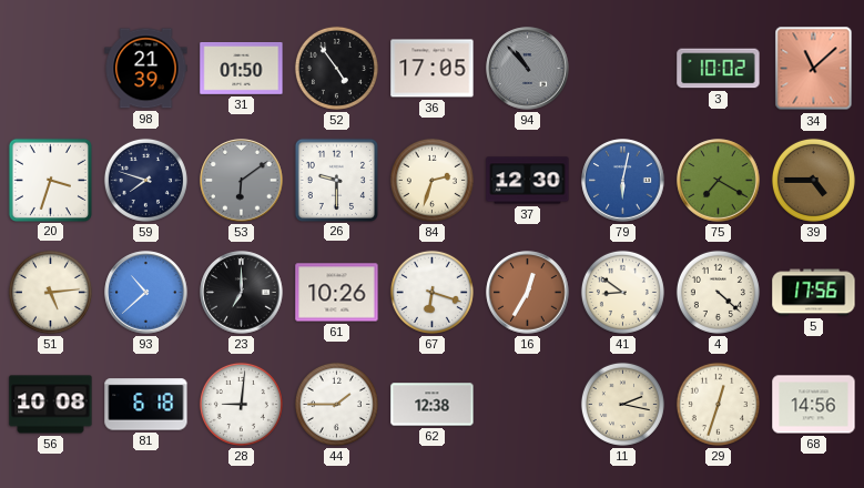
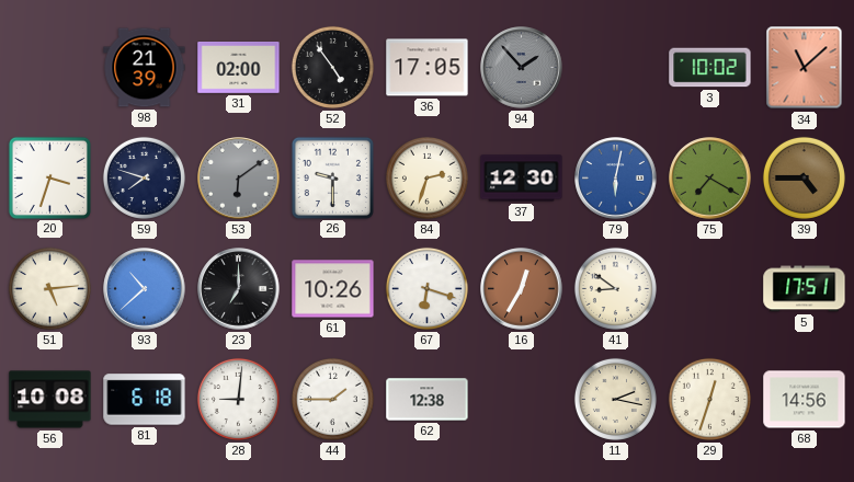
31: 01:50 -> 02:00 (239, 68)
94: 10:53 -> 1:53 (522, 68)
4: 4:22 -> none (718, 292)
5: 17:56 -> 17:51 (805, 289)
